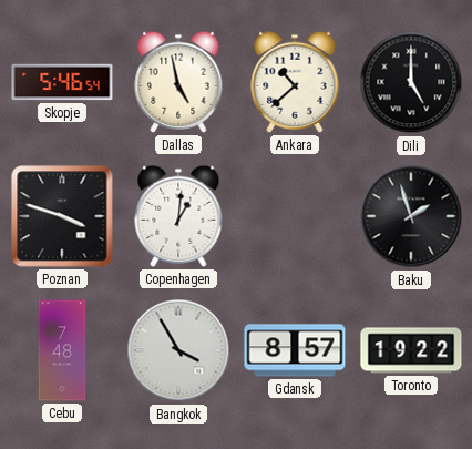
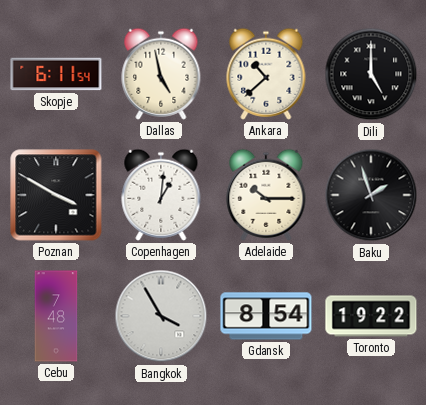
Skopje: 5:46 -> 6:11 (56, 74)
Poznan: 3:48 -> 3:50 (56, 195)
Adelaide: none -> 10:15 (266, 195)
Gdansk: 8:57 -> 8:54 (266, 316)
